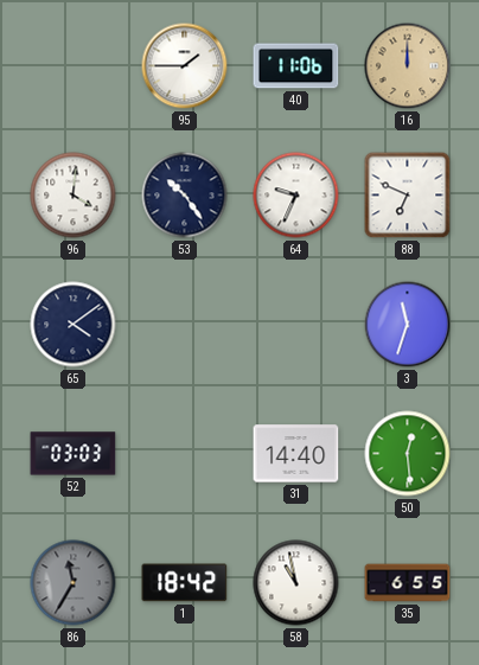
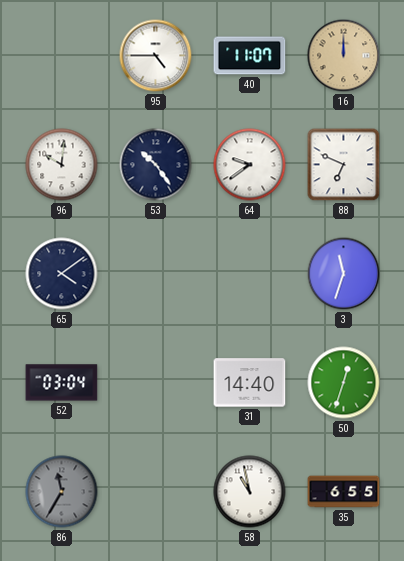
95: 1:45 -> 4:45 (156, 56)
40: 11:06 -> 11:07 (250, 56)
96: 4:01 -> 10:01 (62, 165)
64: 9:34 -> 9:39 (250, 165)
52: 03:03 -> 03:04 (62, 383)
50: 12:29 -> 12:33 (344, 383)
1: 18:42 -> none (185, 583)
